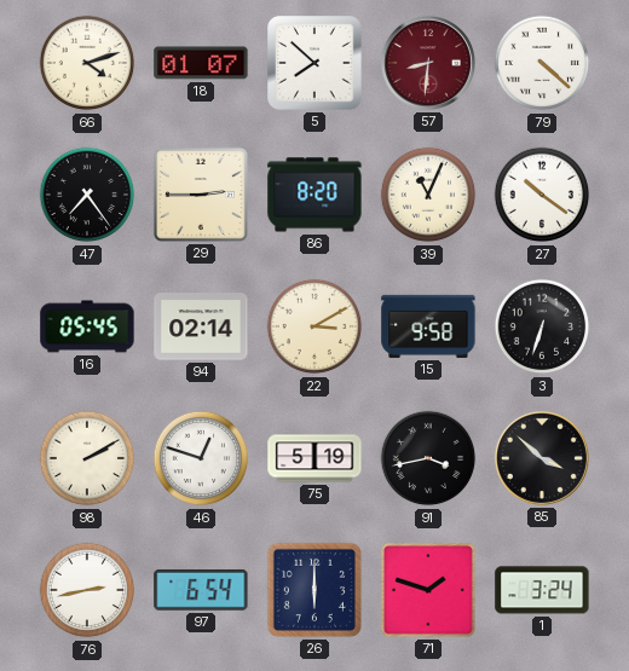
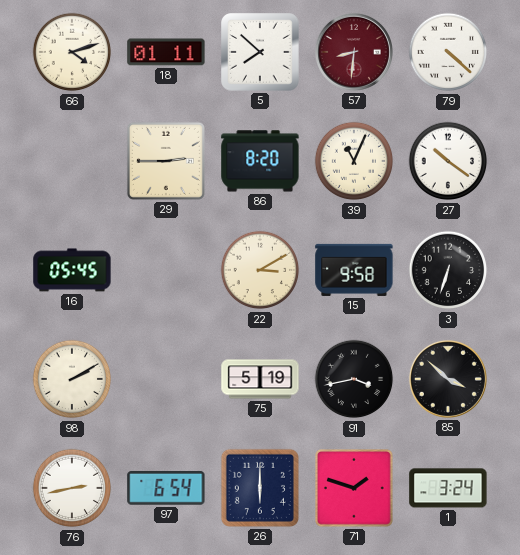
18: 01:07 -> 01:11 (166, 52)
47: 7:24 -> none (87, 195)
94: 02:14 -> none (201, 326)
46: 12:48 -> none (201, 458)
